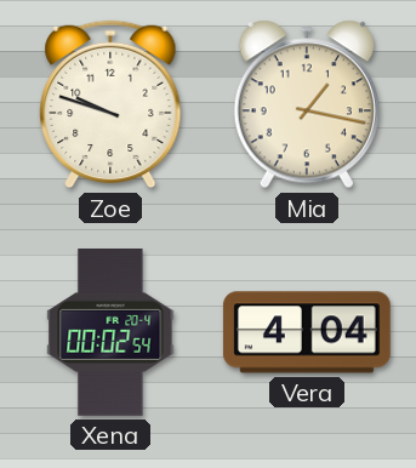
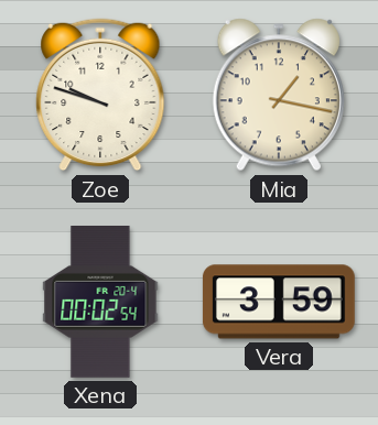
Vera: 4:04 -> 3:59 (279, 302)
